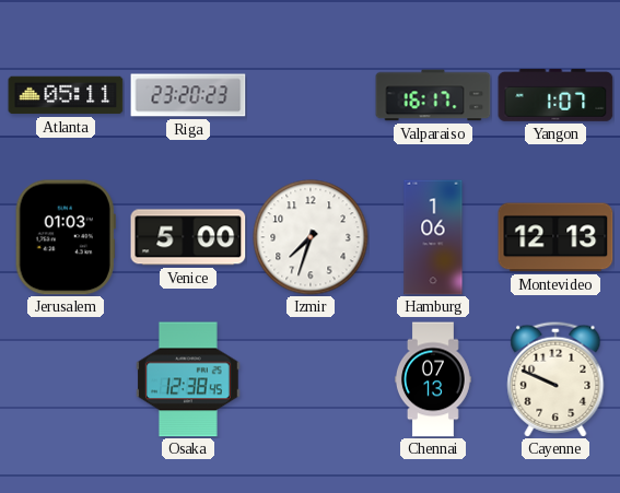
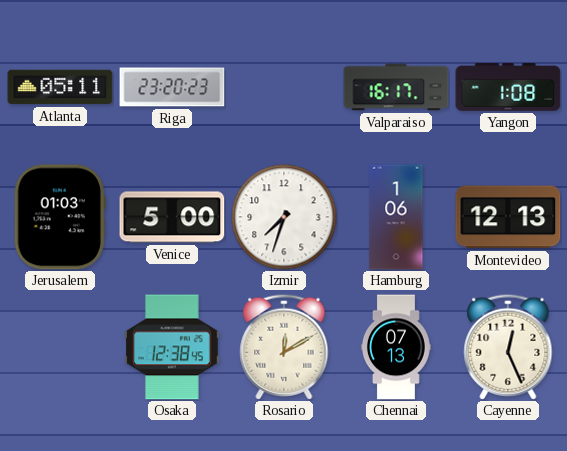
Yangon: 1:07 -> 1:08 (508, 87)
Rosario: none -> 12:10 (284, 347)
Cayenne: 9:49 -> 12:26 (508, 347)
